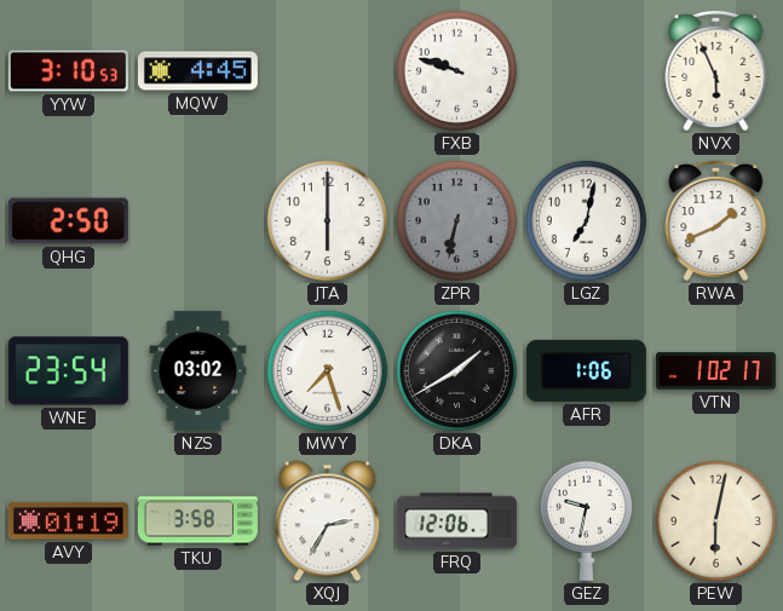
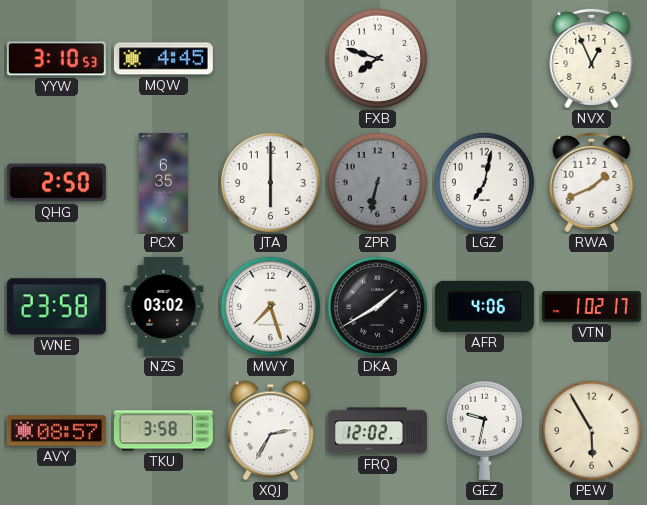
FXB: 9:48 -> 7:48 (377, 58)
NVX: 5:56 -> 12:56 (592, 58)
PCX: none -> 6:35 (163, 182)
WNE: 23:54 -> 23:58 (56, 307)
AFR: 1:06 -> 4:06 (484, 306)
AVY: 01:19 -> 08:57 (56, 431)
FRQ: 12:06 -> 12:02 (377, 431)
PEW: 6:02 -> 5:55 (591, 430)
